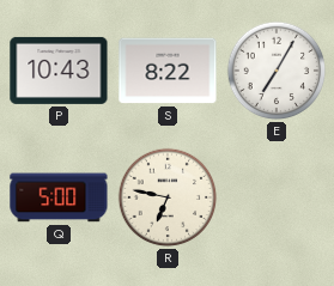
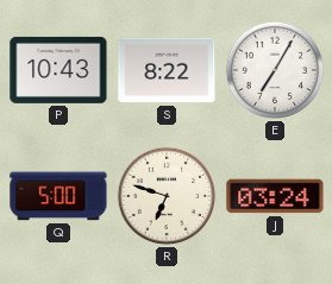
R: 6:47 -> 6:48 (167, 196)
J: none -> 03:24 (275, 196)
